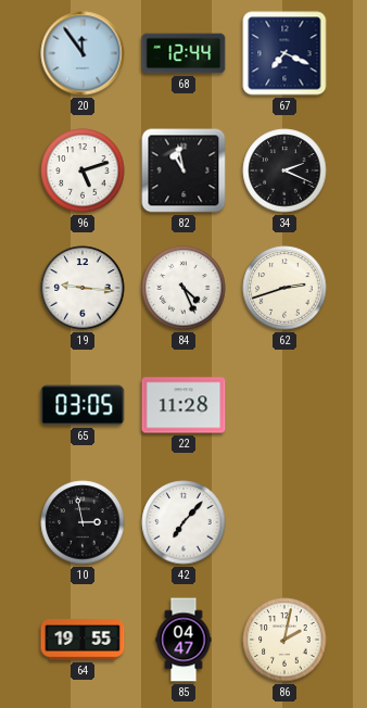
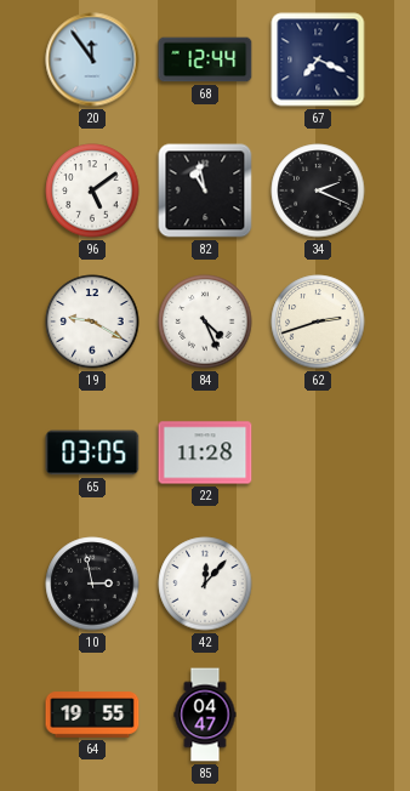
96: 5:12 -> 5:09 (92, 190)
19: 9:16 -> 9:20 (92, 321)
42: 7:07 -> 12:07 (205, 584)
86: 2:02 -> none (284, 640)
